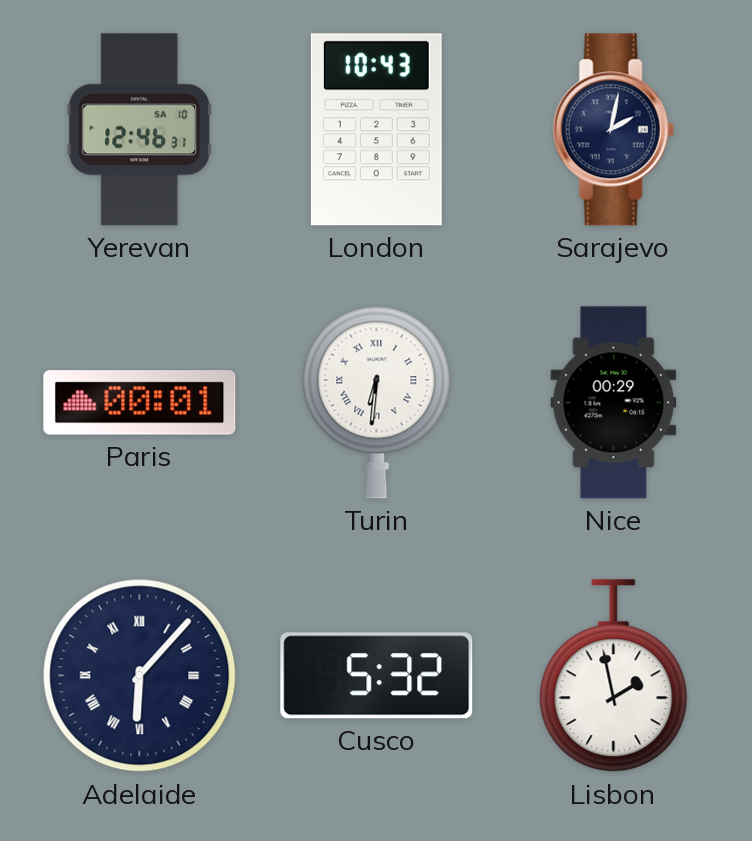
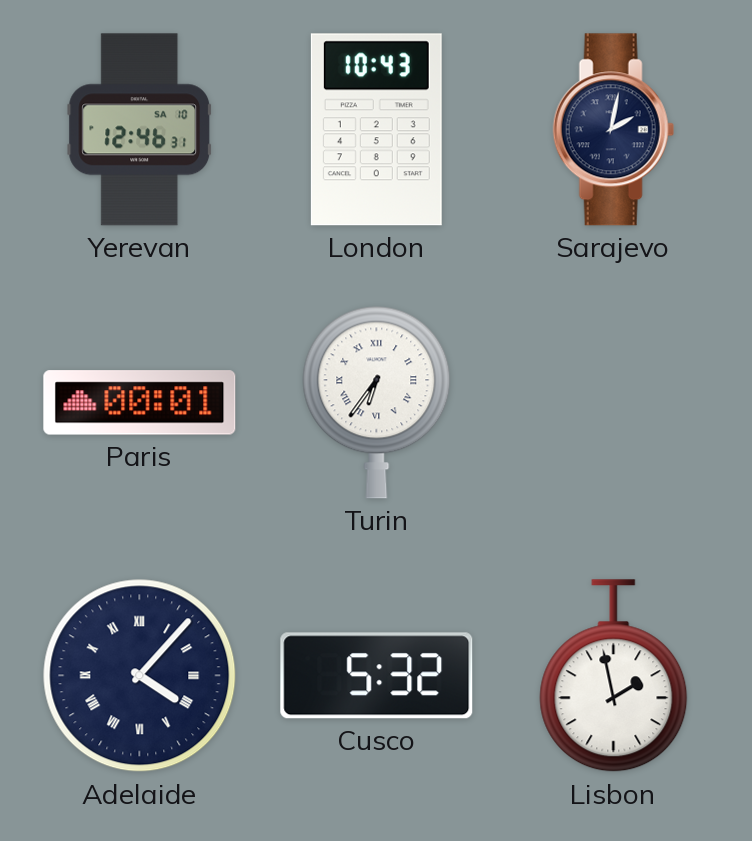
Turin: 6:31 -> 6:36 (377, 402)
Nice: 00:29 -> none (614, 403)
Adelaide: 6:07 -> 4:07 (140, 676)
